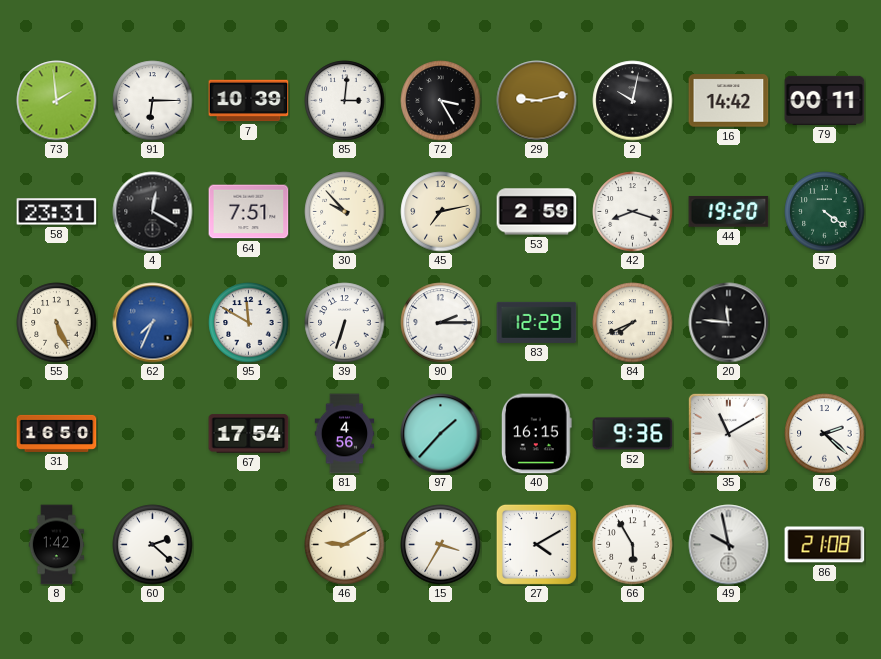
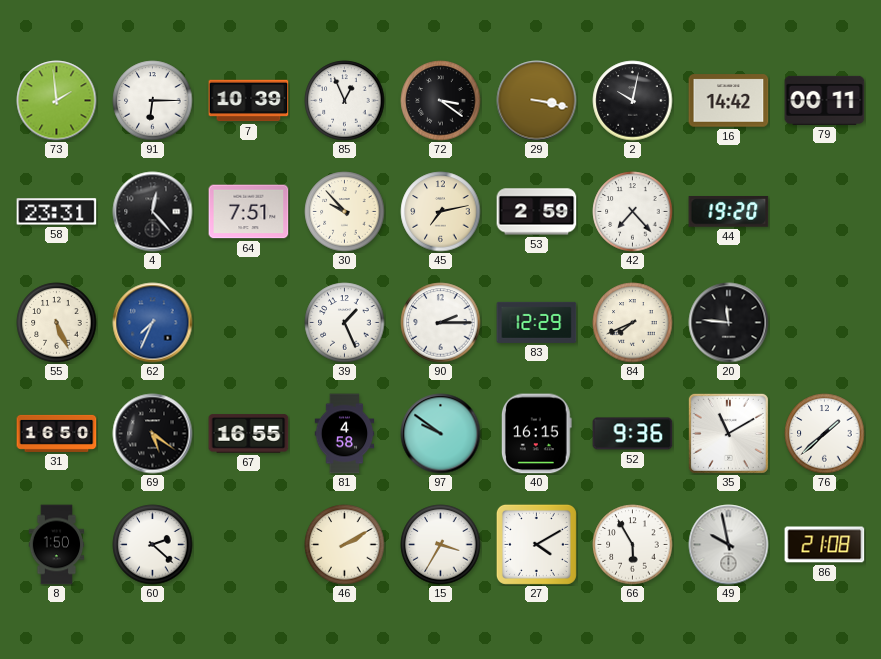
85: 3:01 -> 12:56 (345, 101)
72: 3:25 -> 3:21 (441, 101)
29: 9:13 -> 3:17 (537, 101)
4: 12:20 -> 12:23 (153, 212)
42: 8:18 -> 7:23 (633, 212)
57: 4:21 -> none (825, 212)
95: 11:50 -> none (249, 323)
39: 6:33 -> 1:26 (345, 323)
69: none -> 5:21 (153, 434)
67: 17:54 -> 16:55 (249, 434)
81: 4:56 -> 4:58 (345, 434)
97: 1:37 -> 9:51 (441, 434)
76: 2:22 -> 1:38 (825, 434)
8: 1:42 -> 1:50 (57, 545)
46: 9:10 -> 2:10 (345, 545)
